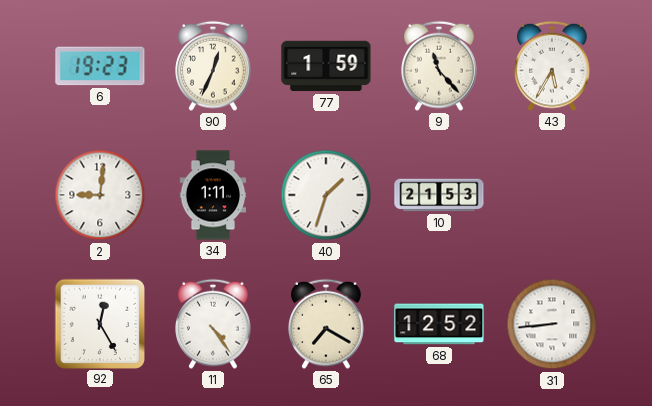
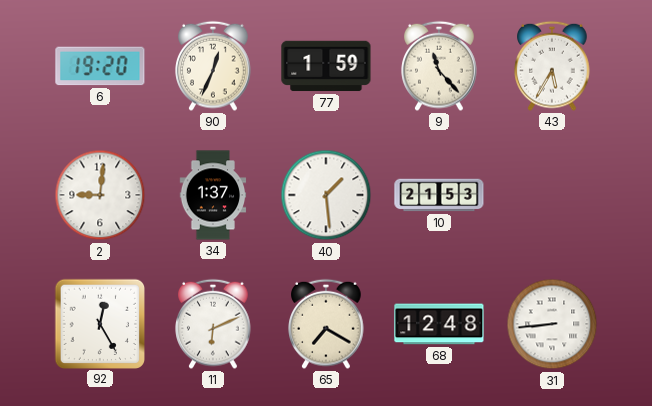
6: 19:23 -> 19:20 (100, 66)
34: 1:11 -> 1:37 (213, 195)
40: 1:33 -> 1:29 (326, 195)
11: 4:24 -> 6:11 (213, 324)
68: 12:52 -> 12:48 (439, 324)
